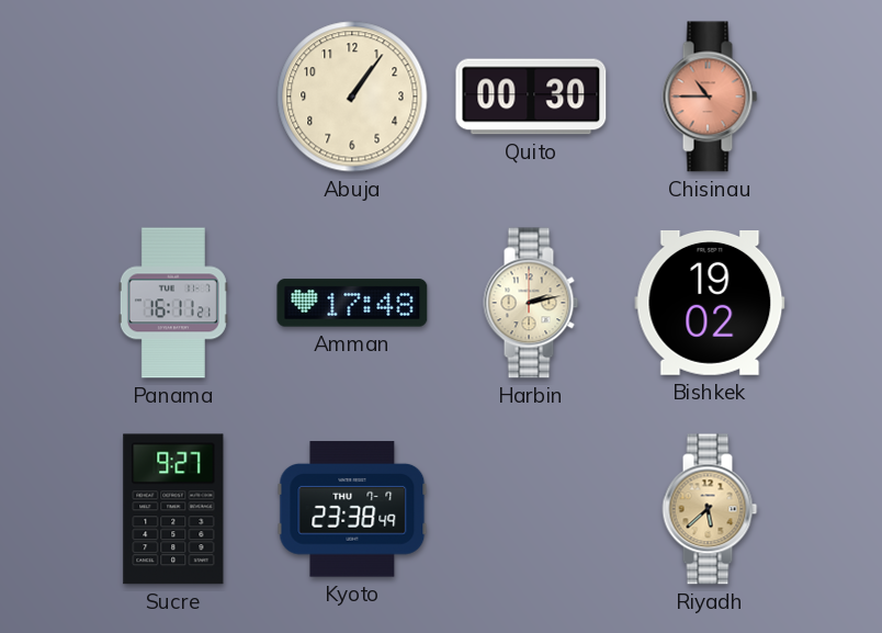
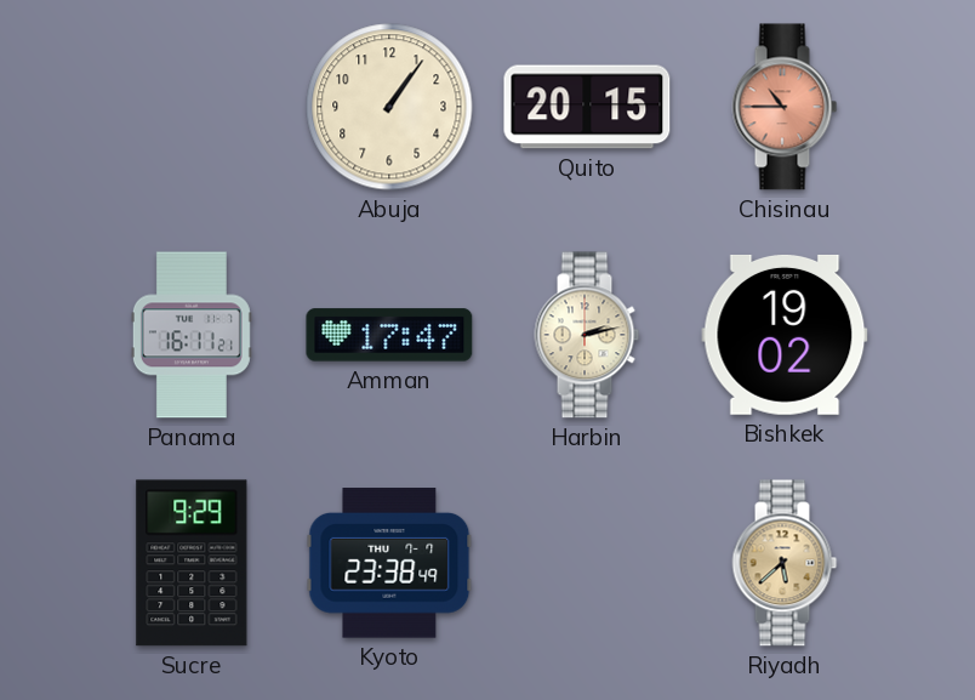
Quito: 00:30 -> 20:15 (587, 107)
Amman: 17:48 -> 17:47 (389, 335)
Sucre: 9:27 -> 9:29 (192, 563)
